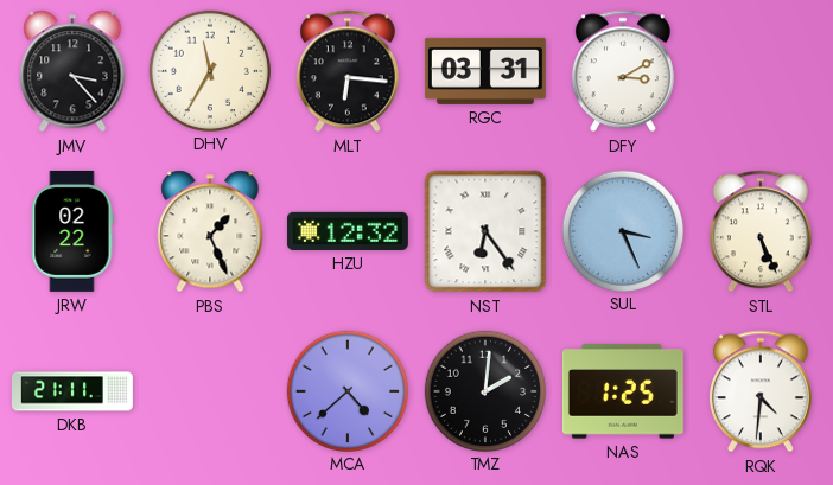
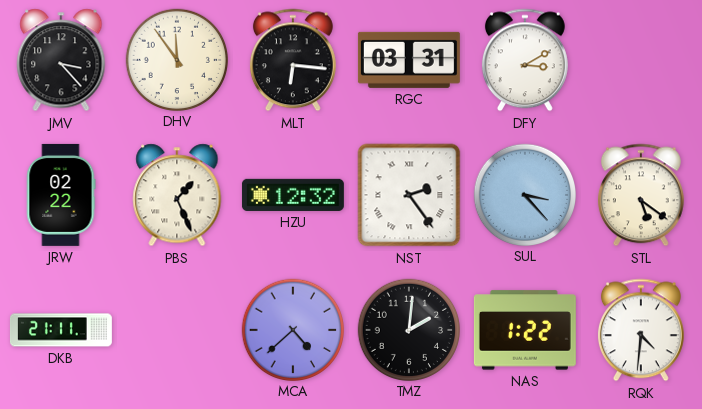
DHV: 11:35 -> 11:54 (176, 59)
NST: 6:24 -> 2:24 (409, 195)
SUL: 3:26 -> 3:23 (524, 194)
STL: 5:26 -> 5:21 (641, 195)
NAS: 1:25 -> 1:22 (525, 330)
